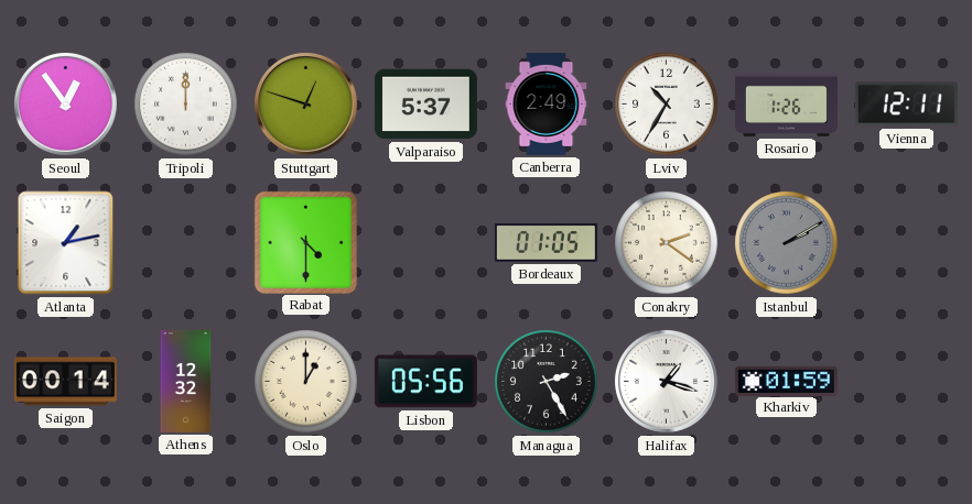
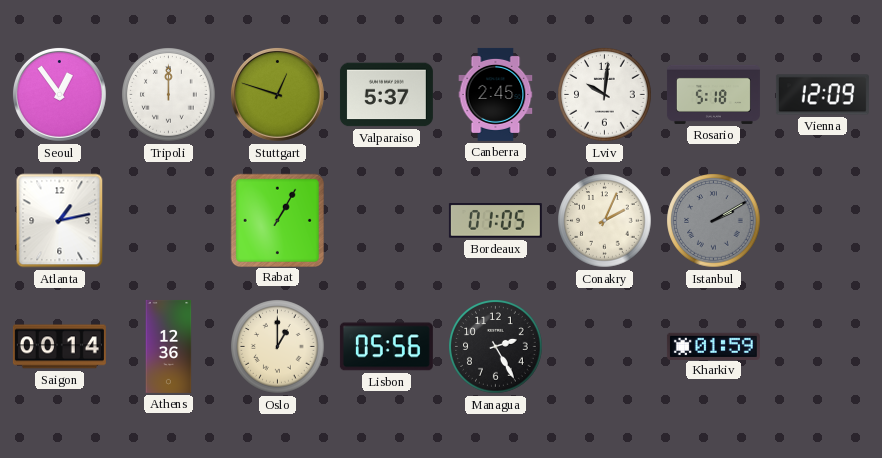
Canberra: 2:49 -> 2:45 (496, 94)
Lviv: 10:35 -> 10:01 (605, 95)
Rosario: 1:26 -> 5:18 (713, 94)
Vienna: 12:11 -> 12:09 (822, 95)
Rabat: 4:30 -> 1:05 (277, 220)
Conakry: 2:21 -> 2:04 (605, 221)
Athens: 12:32 -> 12:36 (169, 346)
Halifax: 1:18 -> none (667, 382)
